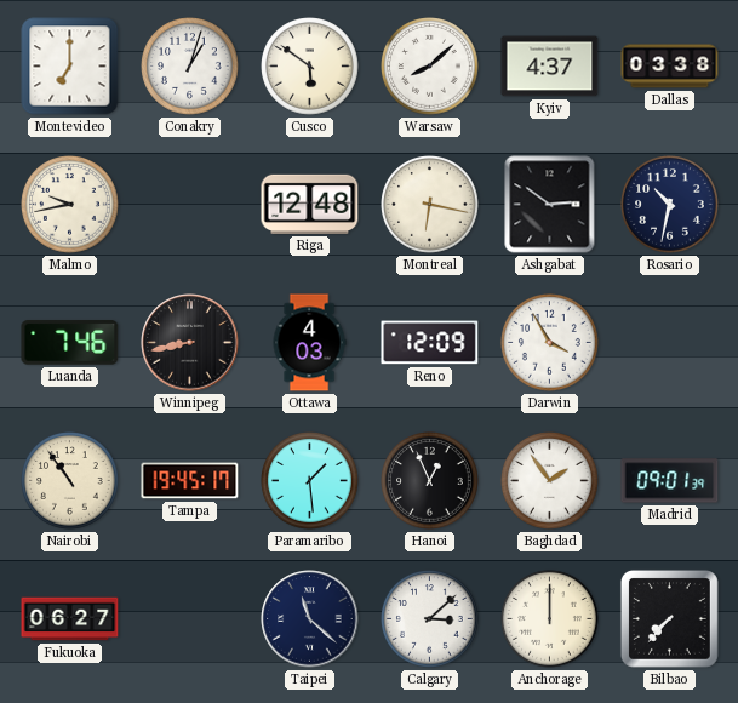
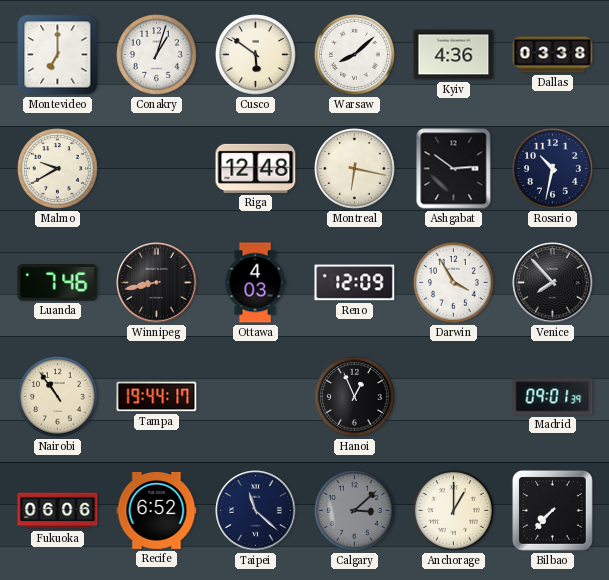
Kyiv: 4:37 -> 4:36 (454, 55)
Malmo: 9:43 -> 9:40 (58, 169)
Venice: none -> 7:53 (553, 283)
Tampa: 19:45 -> 19:44 (157, 397)
Paramaribo: 1:29 -> none (310, 481)
Baghdad: 1:54 -> none (550, 481)
Fukuoka: 06:27 -> 06:06 (58, 511)
Recife: none -> 6:52 (157, 510)
Calgary dial: white -> grey (355, 511)
Anchorage: 12:00 -> 1:00 (454, 511)
